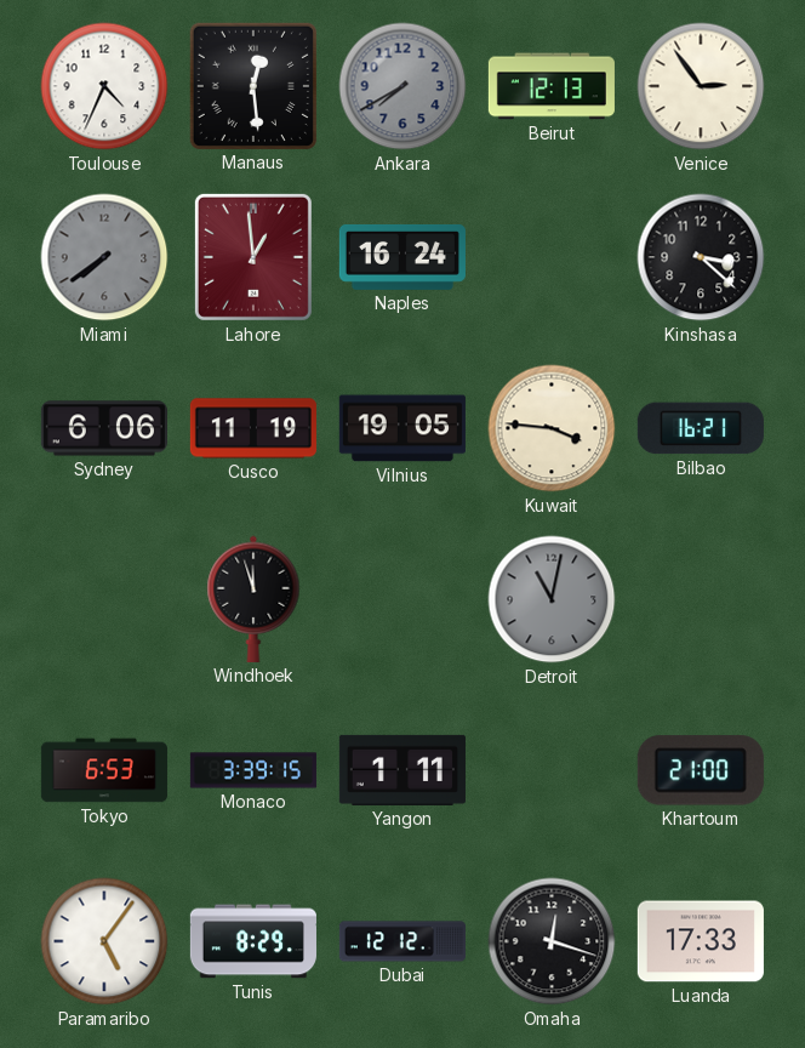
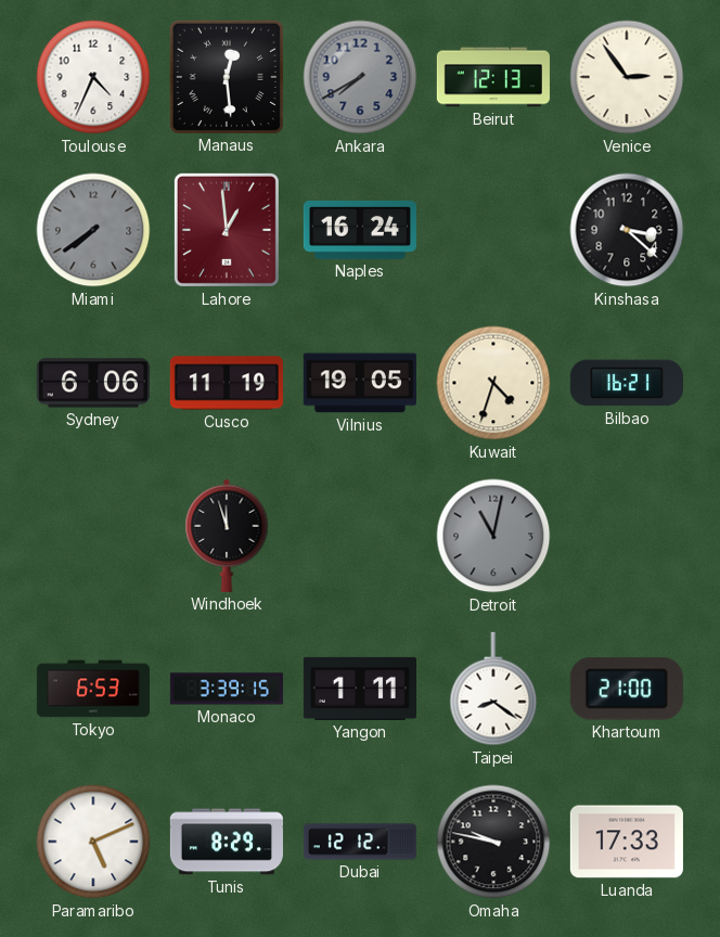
Kuwait: 3:46 -> 4:33 (493, 383)
Taipei: none -> 8:21 (493, 689)
Paramaribo: 5:06 -> 5:11 (93, 842)
Omaha: 12:18 -> 9:47 (493, 842)
